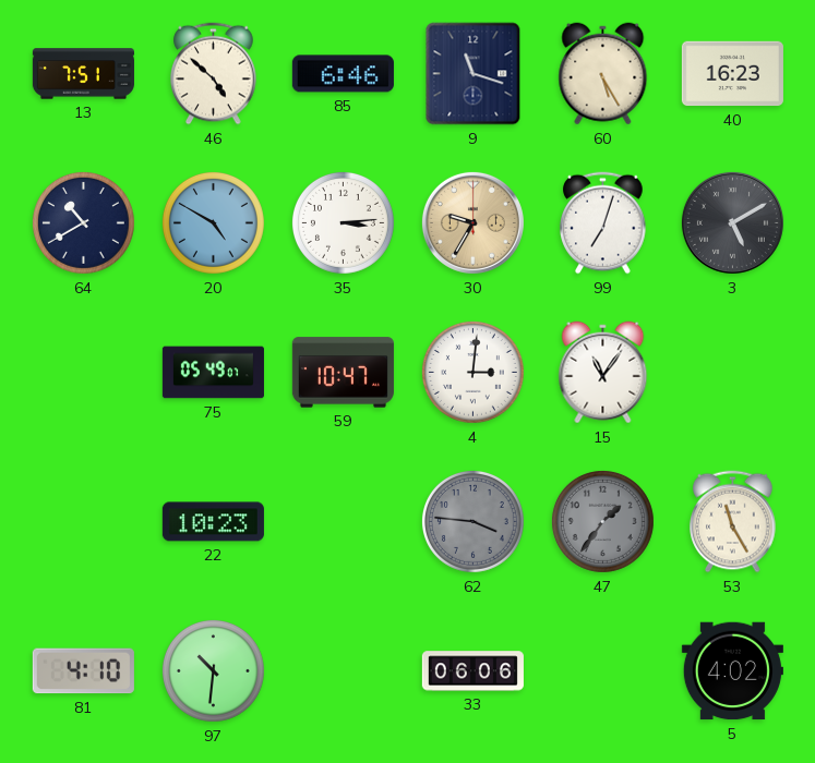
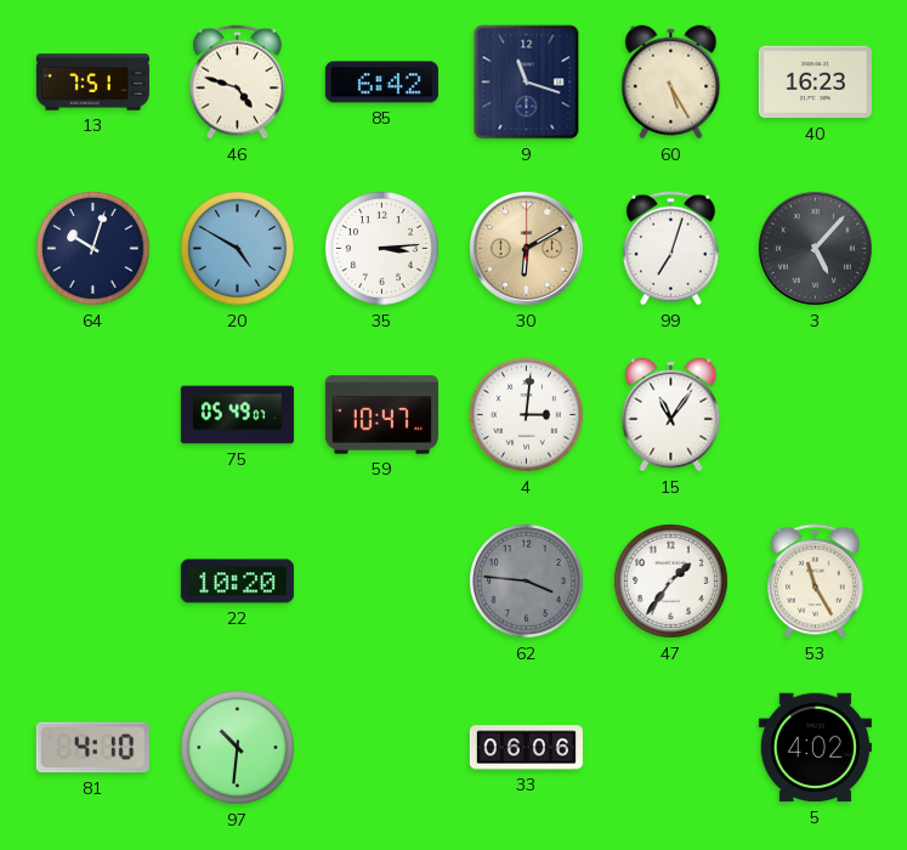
46: 4:52 -> 4:48 (238, 83)
85: 6:46 -> 6:42 (381, 83)
64: 10:40 -> 10:03 (92, 248)
30: 9:35 -> 6:10 (526, 248)
3: 5:10 -> 5:07 (815, 248)
22: 10:23 -> 10:20 (237, 582)
47 dial: grey -> white (670, 580)
